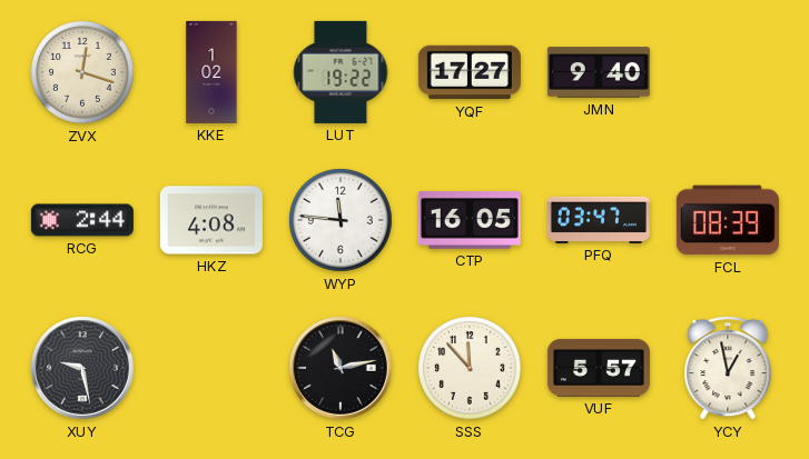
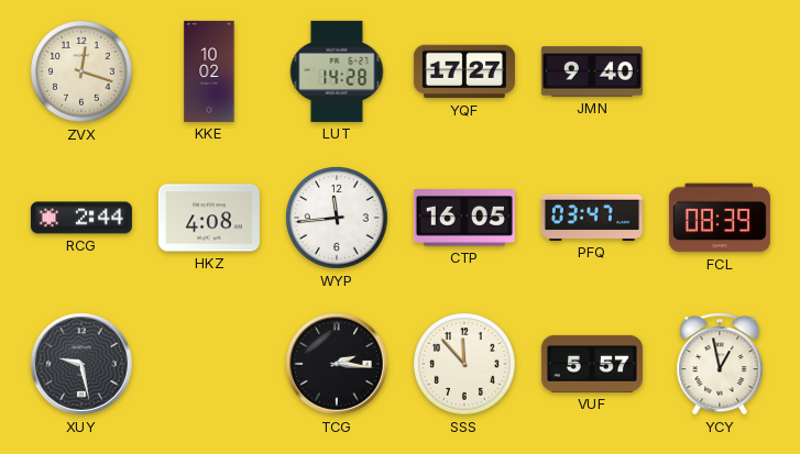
KKE: 1:02 -> 10:02 (209, 71)
LUT: 19:22 -> 14:28 (337, 71)
WYP: 11:46 -> 11:44 (337, 218)
TCG: 11:13 -> 2:16 (337, 364)
